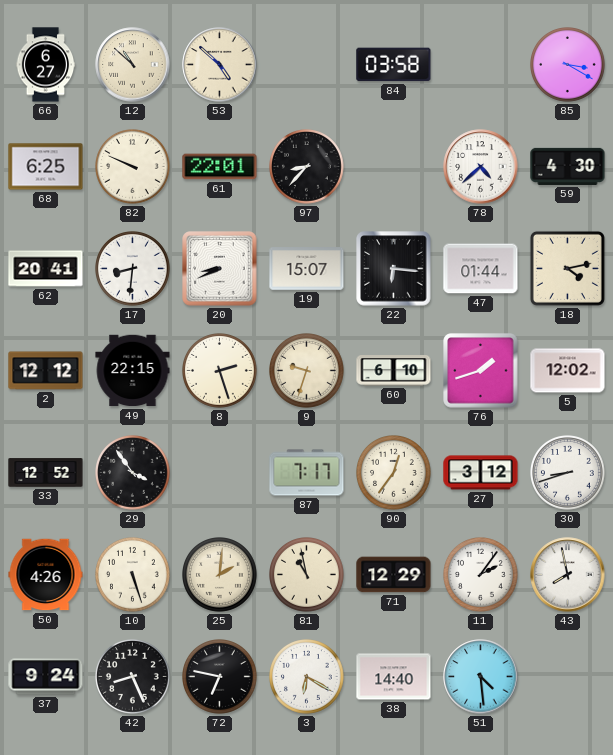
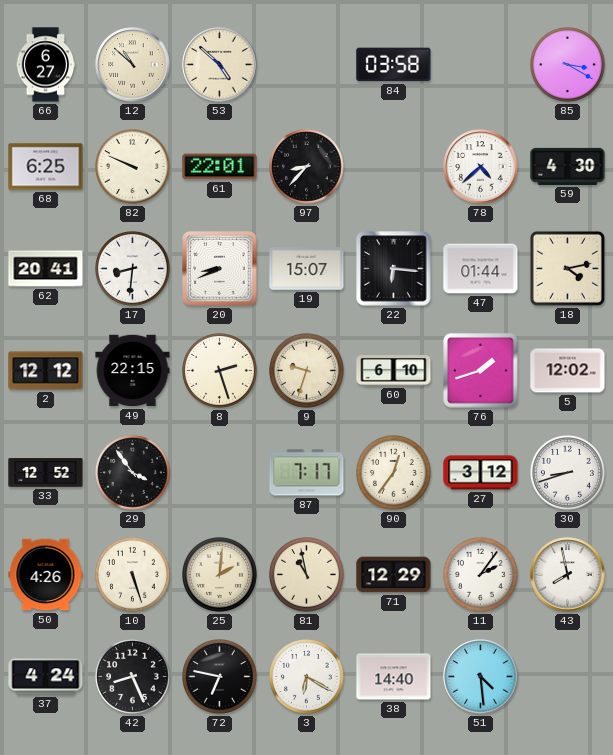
37: 9:24 -> 4:24 (46, 677)
